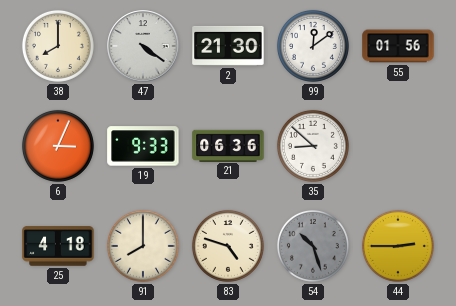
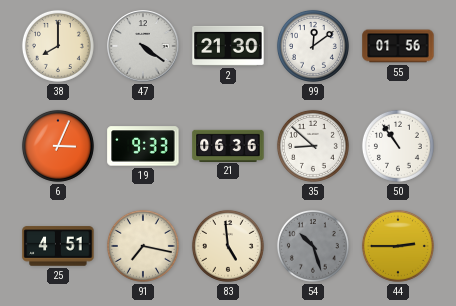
50: none -> 10:54 (398, 146)
25: 4:18 -> 4:51 (58, 246)
91: 8:00 -> 7:17 (143, 246)
83: 4:48 -> 4:59 (228, 246)
